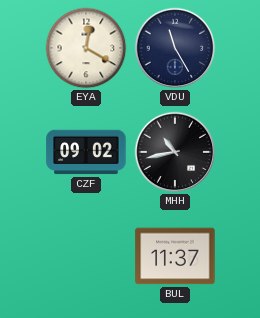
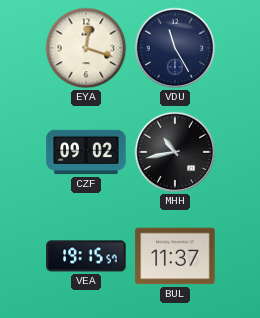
EYA: 12:20 -> 12:18 (86, 48)
VEA: none -> 19:15 (86, 256)
